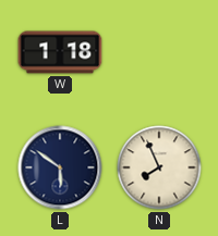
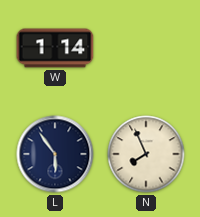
W: 1:18 -> 1:14 (55, 48)
L: 5:51 -> 5:54 (55, 154)
